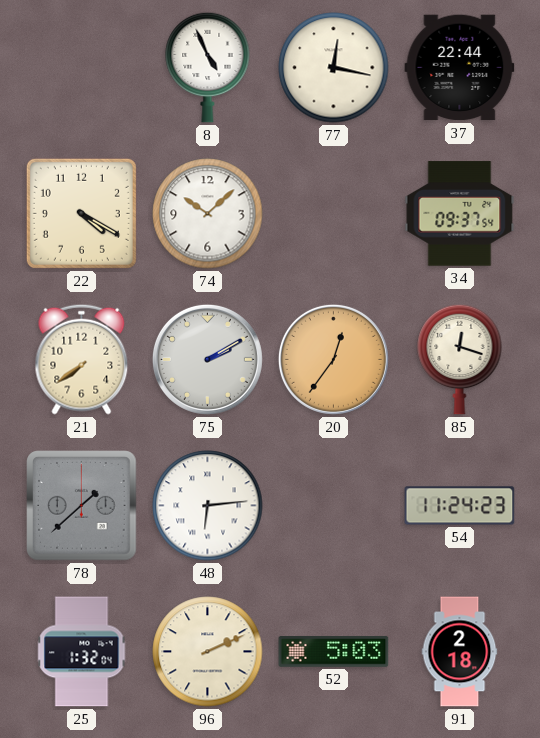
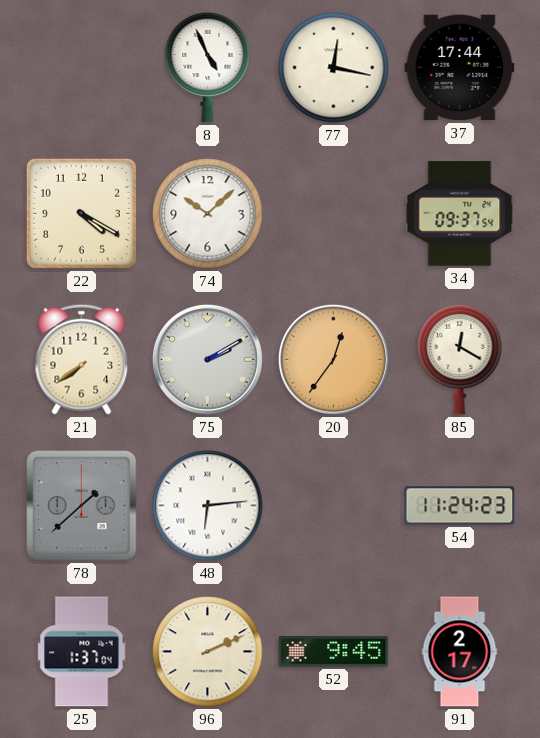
37: 22:44 -> 17:44 (460, 68)
85: 12:18 -> 12:20 (460, 359)
25: 1:32 -> 1:37 (82, 652)
52: 5:03 -> 9:45 (334, 652)
91: 2:18 -> 2:17 (460, 652)
